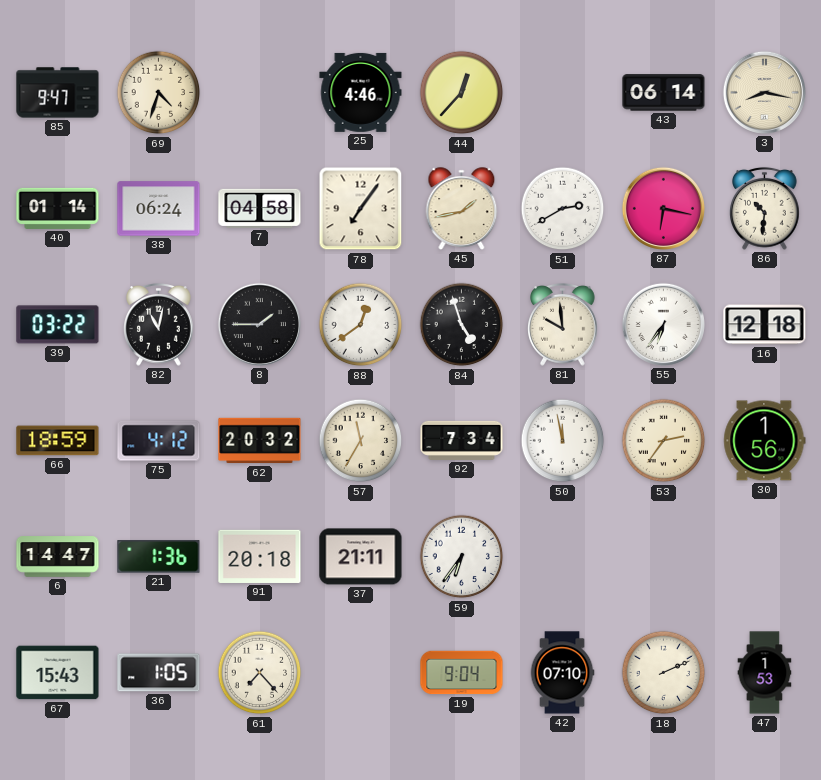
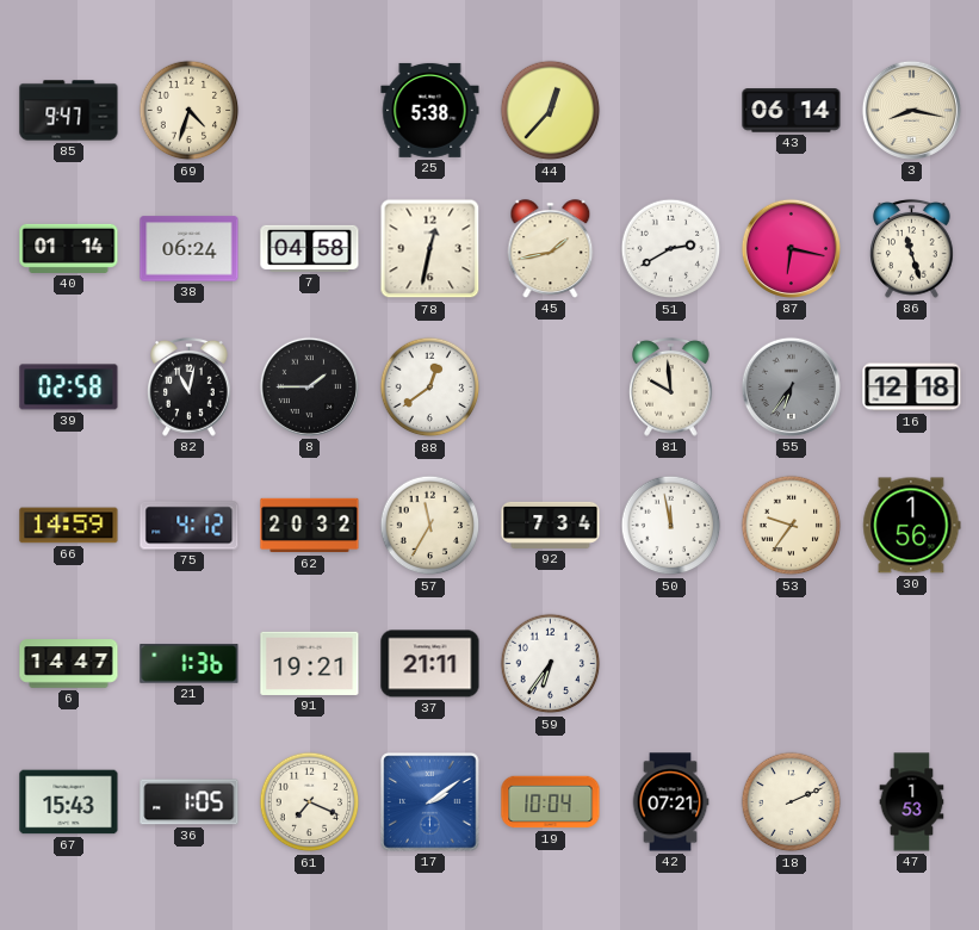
25: 4:46 -> 5:38 (430, 110)
78: 7:06 -> 12:32 (430, 249)
86: 10:31 -> 11:27 (912, 248)
39: 03:22 -> 02:58 (69, 387)
84: 4:57 -> none (462, 325)
55 dial: white -> grey (791, 386)
66: 18:59 -> 14:59 (69, 526)
53: 2:36 -> 9:36 (792, 526)
91: 20:18 -> 19:21 (310, 663)
61: 7:23 -> 7:19 (310, 802)
17: none -> 2:09 (430, 802)
19: 9:04 -> 10:04 (551, 802)
42: 07:10 -> 07:21 (670, 802)
